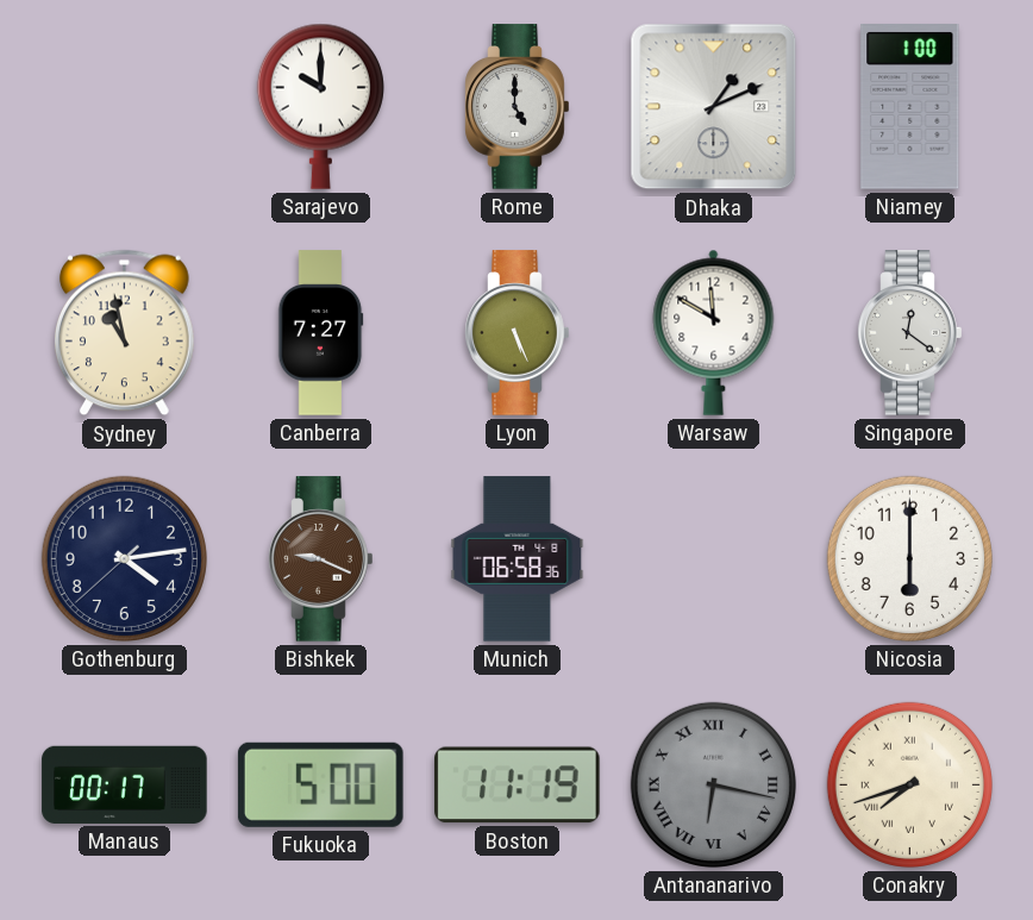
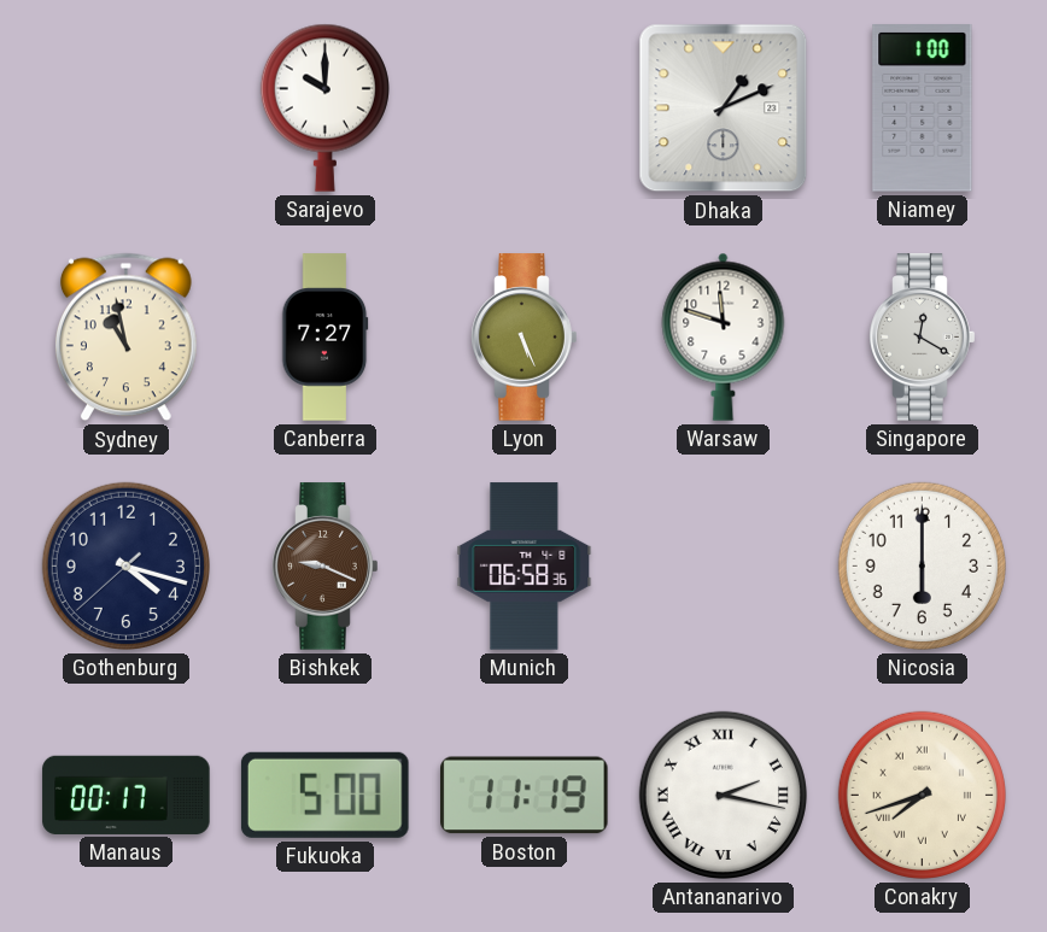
Rome: 5:00 -> none (518, 107)
Warsaw: 11:50 -> 11:48 (724, 336)
Singapore: 12:21 -> 12:20 (923, 338)
Gothenburg: 4:13 -> 4:17 (125, 565)
Antananarivo: 6:17 -> 2:17 (723, 795)
Antananarivo dial: grey -> white (723, 795)
